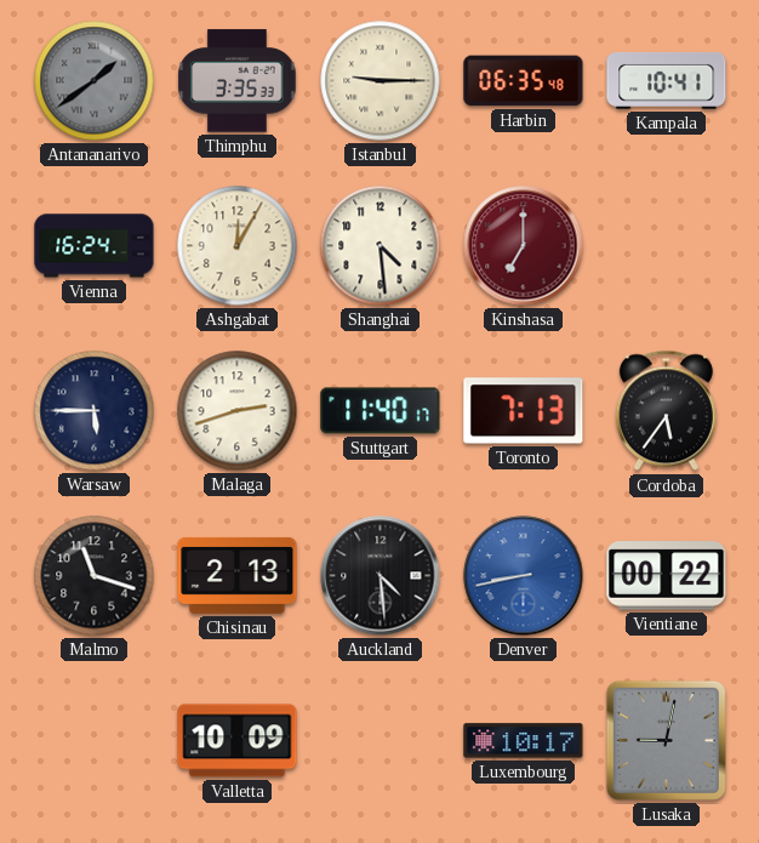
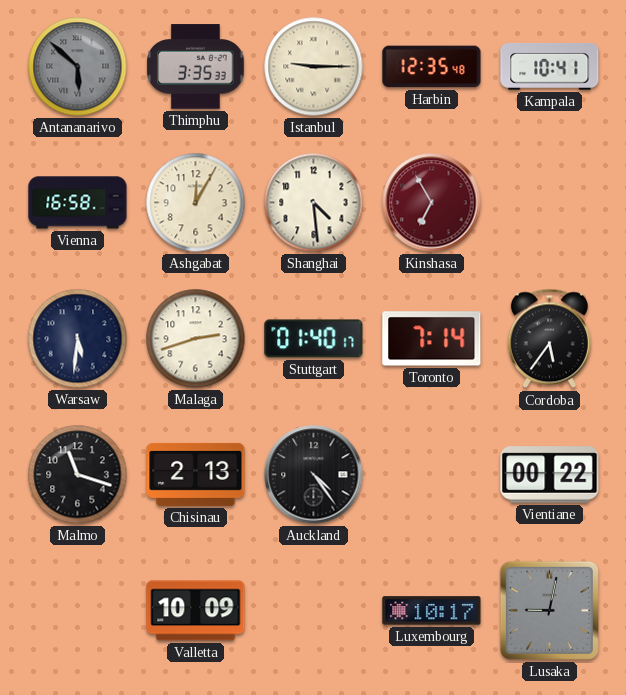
Antananarivo: 1:39 -> 5:52 (78, 67)
Harbin: 06:35 -> 12:35 (432, 67)
Vienna: 16:24 -> 16:58 (78, 203)
Kinshasa: 7:00 -> 6:55 (432, 203)
Warsaw: 5:45 -> 5:31 (78, 339)
Stuttgart: 11:40 -> 01:40 (314, 339)
Toronto: 7:13 -> 7:14 (432, 339)
Auckland: 4:29 -> 4:24 (314, 475)
Denver: 8:43 -> none (524, 576)
